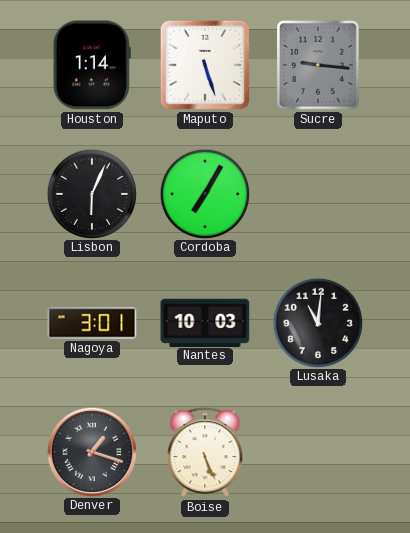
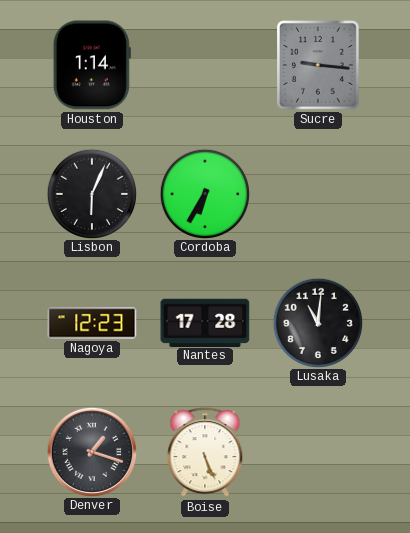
Maputo: 5:27 -> none (205, 65)
Cordoba: 7:05 -> 6:35 (204, 193)
Nagoya: 3:01 -> 12:23 (92, 323)
Nantes: 10:03 -> 17:28 (205, 322)
